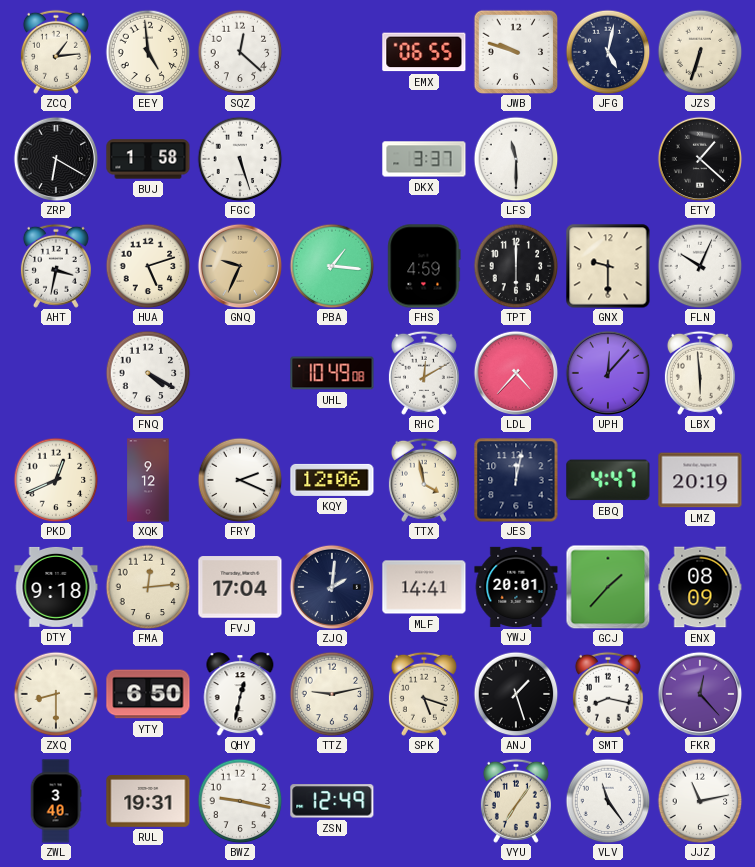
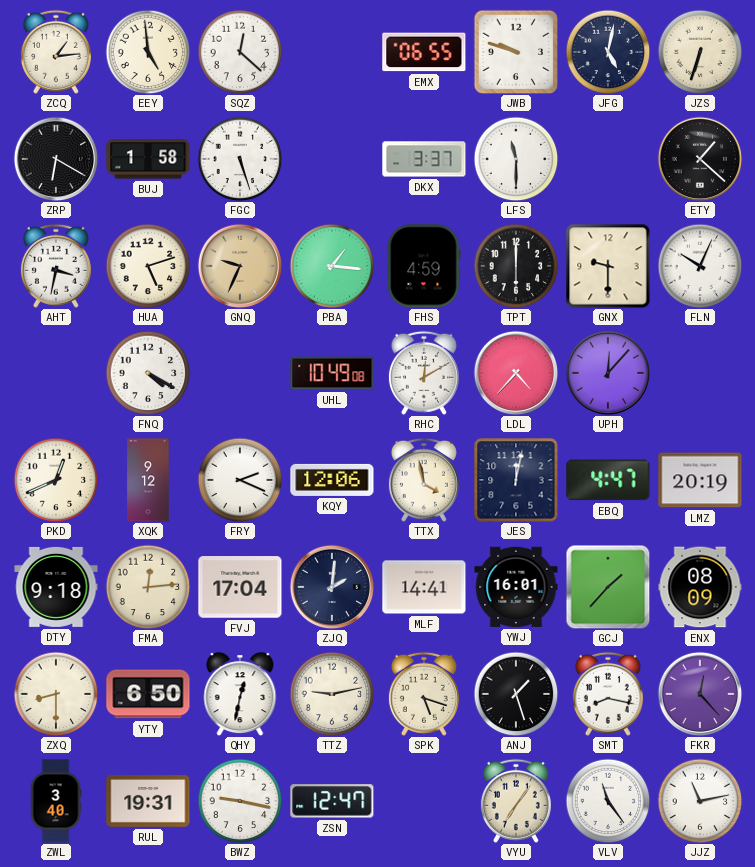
LBX: 5:59 -> none (700, 373)
YWJ: 20:01 -> 16:01 (516, 587)
ZSN: 12:49 -> 12:47 (332, 801)
